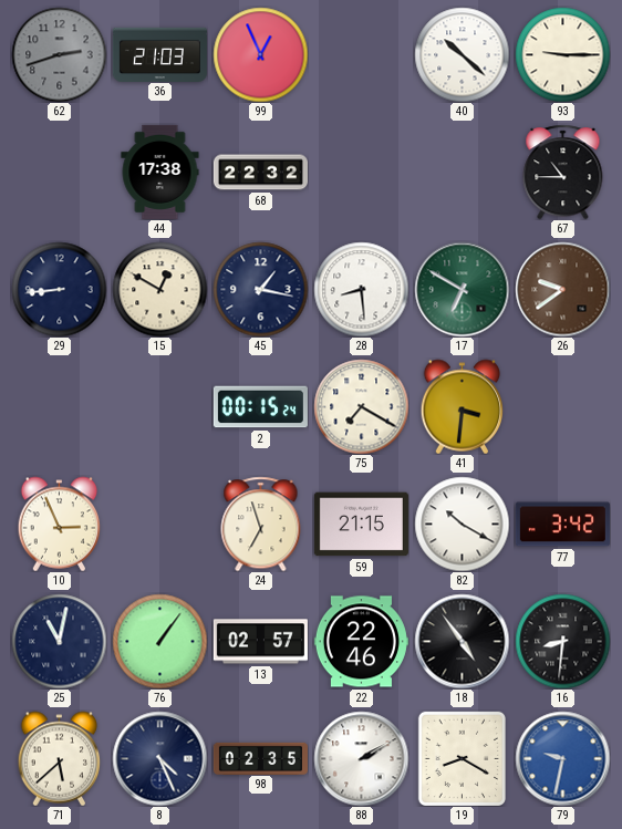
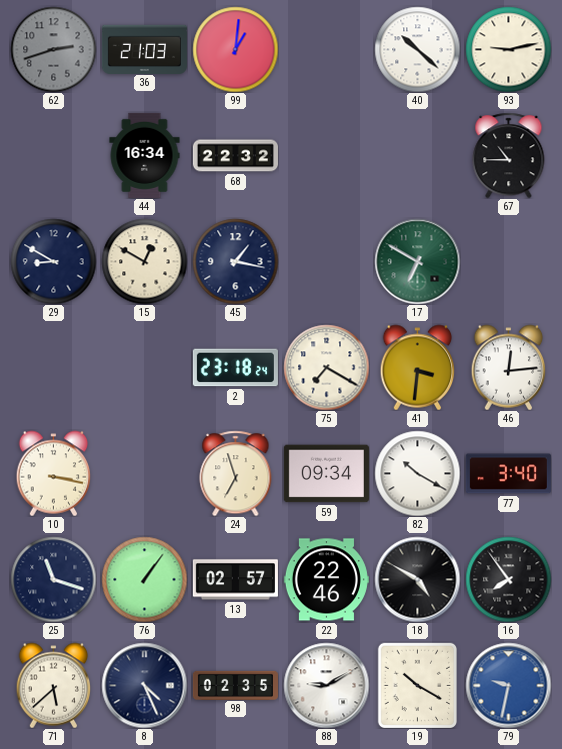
99: 12:56 -> 1:01 (235, 49)
93: 9:15 -> 9:13 (508, 49)
44: 17:38 -> 16:34 (145, 155)
29: 8:44 -> 8:50 (53, 261)
28: 8:29 -> none (361, 289)
26: 9:39 -> none (562, 289)
2: 00:15 -> 23:18 (235, 368)
46: none -> 12:14 (509, 367)
10: 2:56 -> 3:17 (54, 473)
59: 21:15 -> 09:34 (326, 474)
77: 3:42 -> 3:40 (508, 474)
25: 11:02 -> 11:18 (53, 579)
18: 4:54 -> 4:50 (417, 579)
16: 8:31 -> 7:54 (508, 579)
88: 2:10 -> 9:10 (326, 685)
19: 8:20 -> 10:20 (417, 685)
